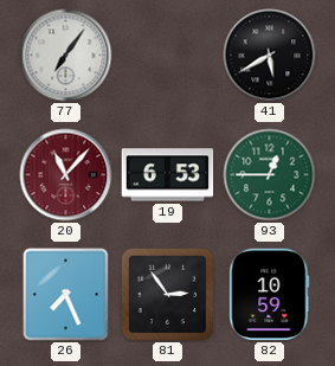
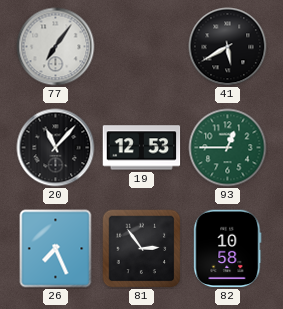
20 dial: burgundy -> black (56, 148)
19: 6:53 -> 12:53 (142, 148)
82: 10:59 -> 10:58 (228, 249)
